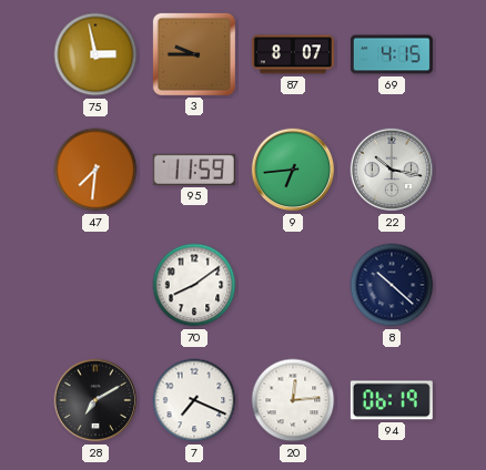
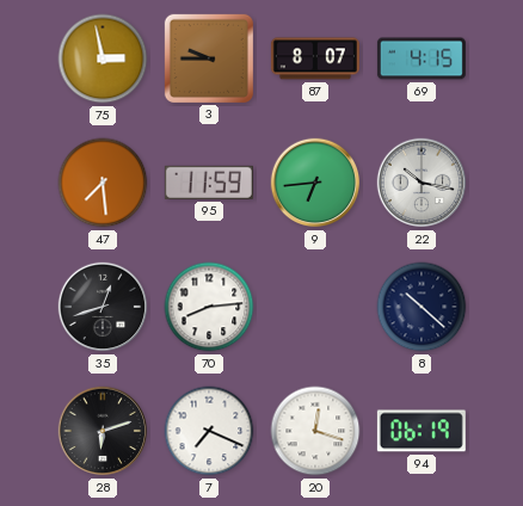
47: 7:31 -> 7:29 (103, 183)
35: none -> 12:42 (103, 307)
70: 8:09 -> 8:14 (209, 307)
28: 7:10 -> 6:12 (103, 431)
20: 12:14 -> 12:18 (315, 431)
